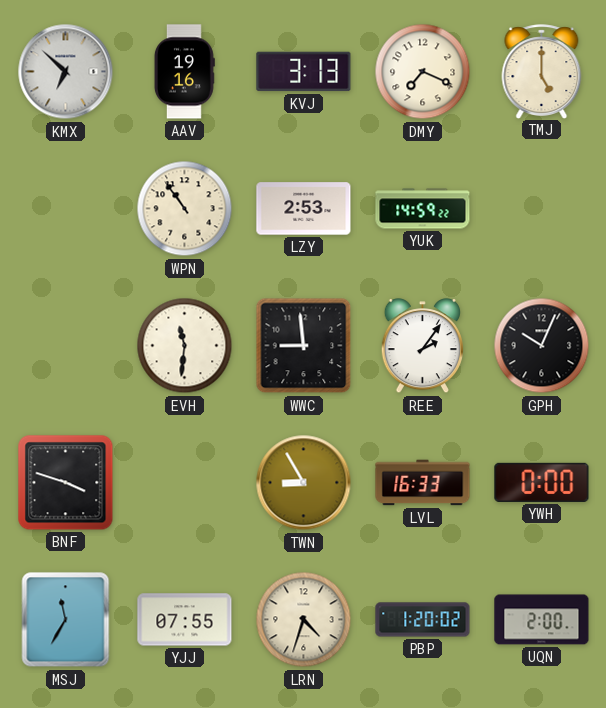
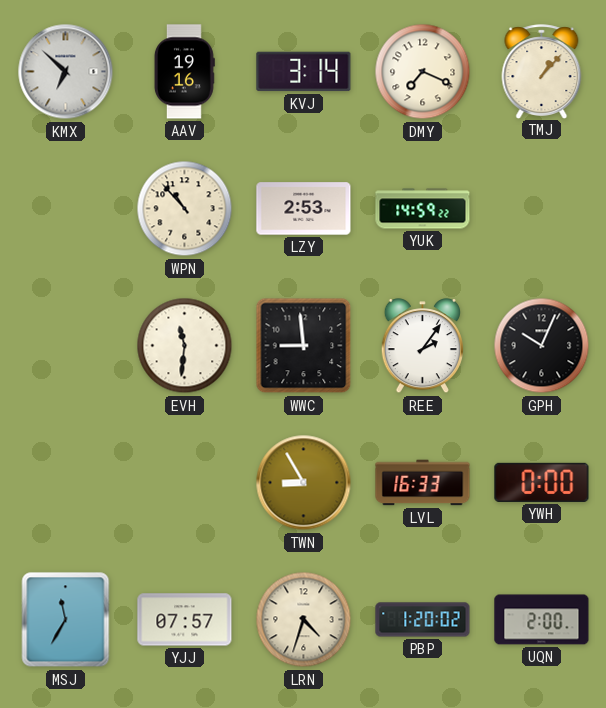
KVJ: 3:13 -> 3:14 (304, 72)
TMJ: 5:00 -> 1:07 (542, 71)
WPN: 10:54 -> 10:53 (185, 209)
BNF: 3:48 -> none (66, 483)
YJJ: 07:55 -> 07:57 (185, 620)
